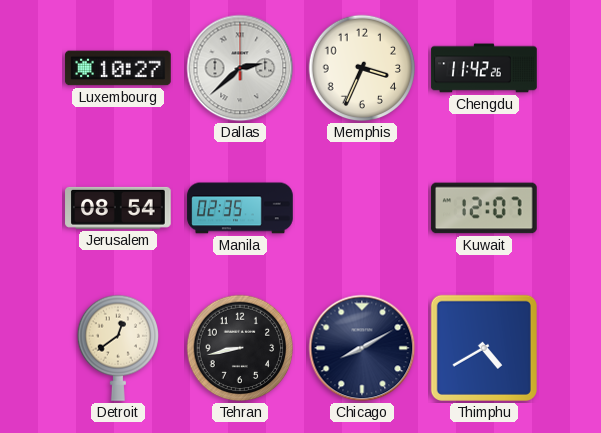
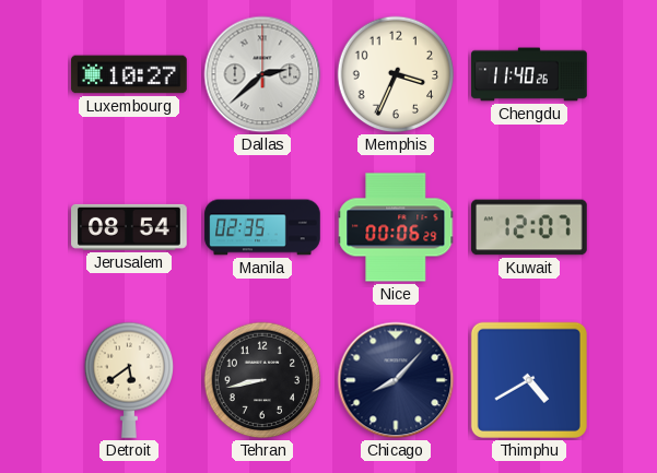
Chengdu: 11:42 -> 11:40 (529, 74)
Nice: none -> 00:06 (396, 227)
Detroit: 12:39 -> 5:39 (128, 380)
Chicago: 8:10 -> 8:07 (396, 380)
